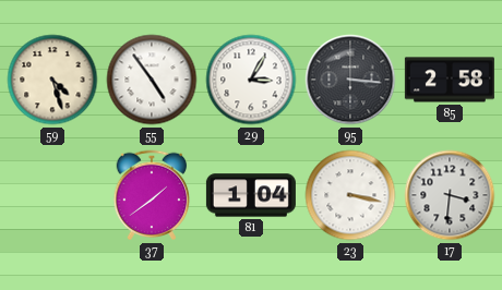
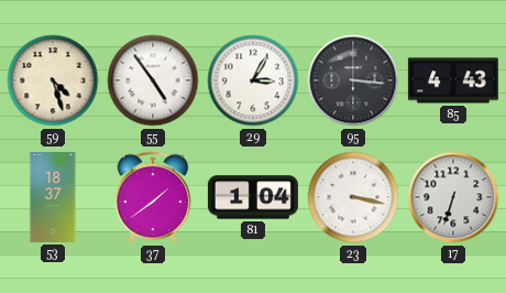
85: 2:58 -> 4:43 (453, 80)
53: none -> 18:37 (53, 197)
17: 3:31 -> 6:33 (453, 197)
